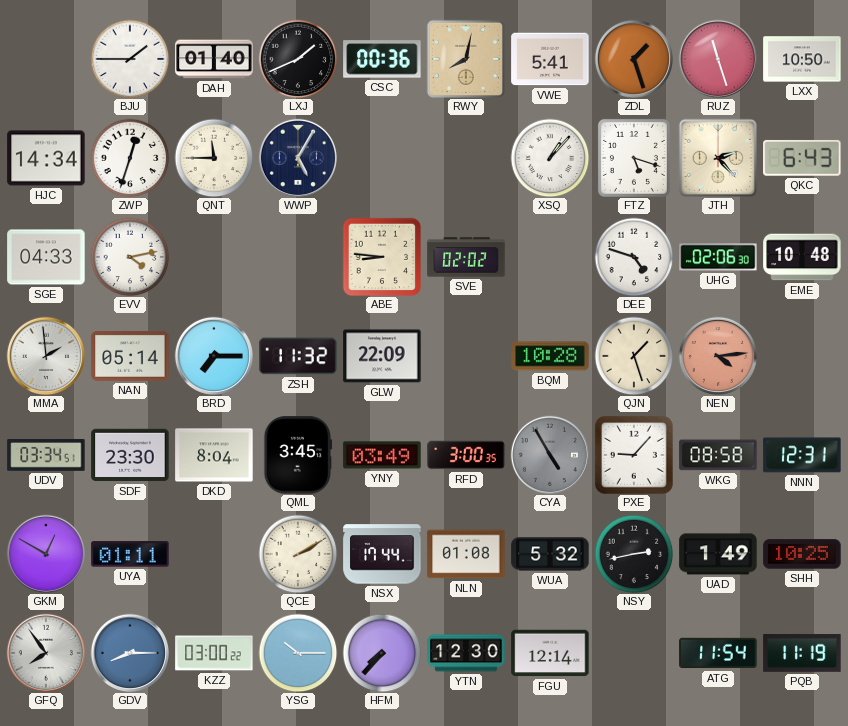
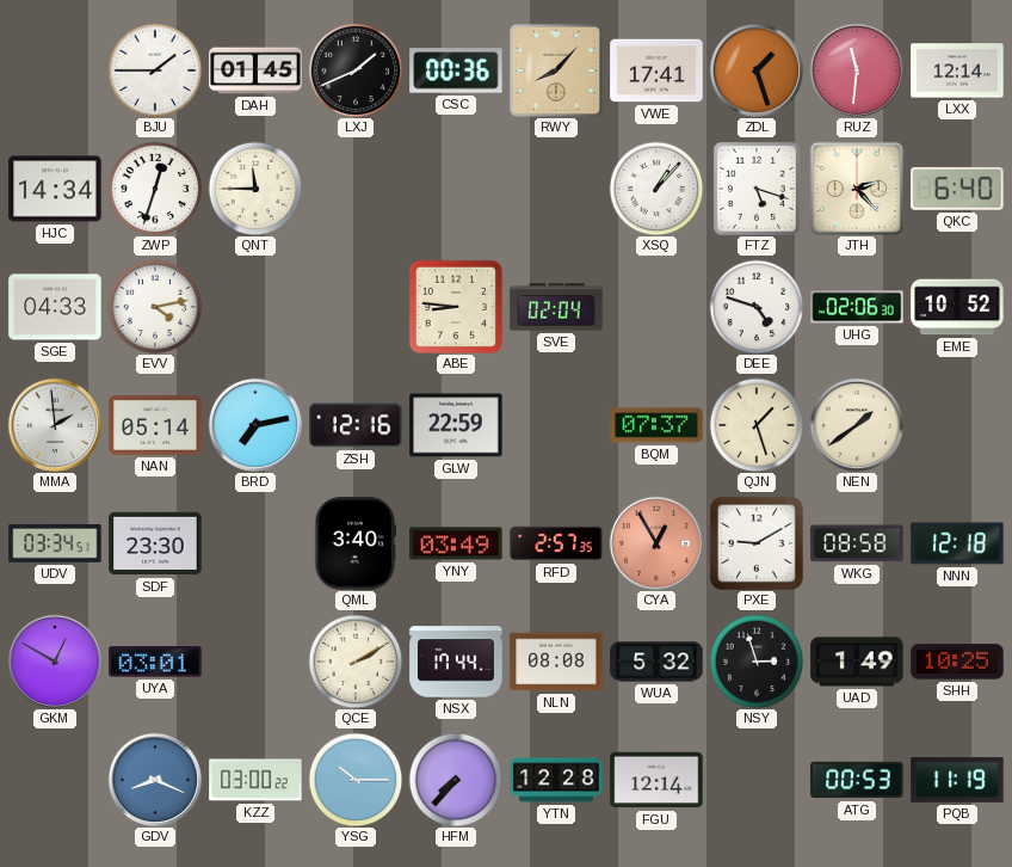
DAH: 01:40 -> 01:45 (255, 70)
RWY: 8:02 -> 8:07 (556, 70)
VWE: 5:41 -> 17:41 (656, 70)
RUZ: 11:27 -> 11:31 (857, 70)
LXX: 10:50 -> 12:14 (957, 70)
WWP: 5:05 -> none (298, 158)
QKC: 6:43 -> 6:40 (957, 189)
SVE: 02:02 -> 02:04 (556, 307)
EME: 10:48 -> 10:52 (957, 307)
BRD: 7:15 -> 7:13 (255, 425)
ZSH: 11:32 -> 12:16 (356, 425)
GLW: 22:09 -> 22:59 (456, 425)
BQM: 10:28 -> 07:37 (656, 425)
NEN: 4:14 -> 1:39 (857, 425)
NEN dial: salmon -> cream (857, 425)
DKD: 8:04 -> none (214, 455)
QML: 3:45 -> 3:40 (356, 543)
RFD: 3:00 -> 2:57 (556, 543)
CYA: 4:55 -> 12:55 (656, 543)
CYA dial: grey -> salmon (656, 543)
PXE: 9:07 -> 9:10 (757, 543)
NNN: 12:31 -> 12:18 (957, 543)
UYA: 01:11 -> 03:01 (155, 662)
NLN: 01:08 -> 08:08 (556, 662)
NSY: 2:43 -> 2:57 (757, 662)
GFQ: 7:54 -> none (46, 653)
GDV: 8:15 -> 8:19 (155, 780)
YTN: 12:30 -> 12:28 (556, 780)
ATG: 11:54 -> 00:53 (857, 780)
